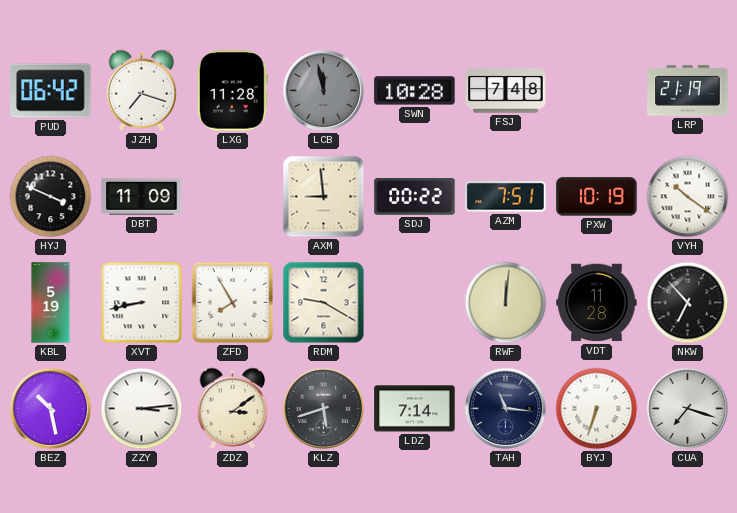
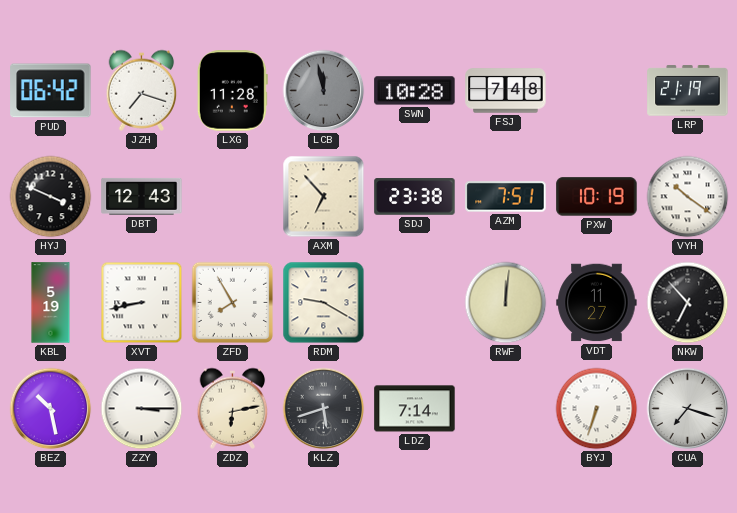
DBT: 11:09 -> 12:43 (142, 196)
AXM: 8:59 -> 6:53 (324, 197)
SDJ: 00:22 -> 23:38 (415, 197)
VDT: 11:28 -> 11:27 (597, 303)
ZZY: 3:14 -> 3:15 (142, 409)
ZDZ: 3:09 -> 6:13 (233, 408)
TAH: 11:16 -> none (506, 409)
